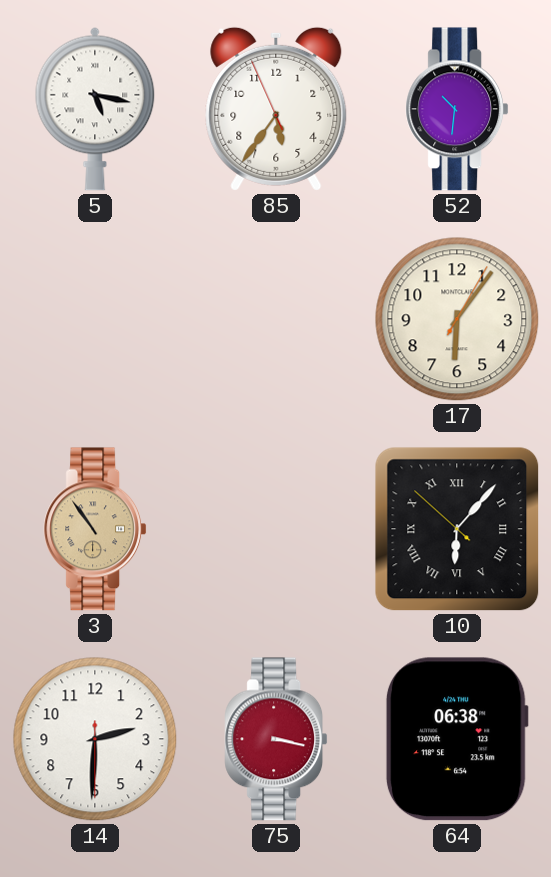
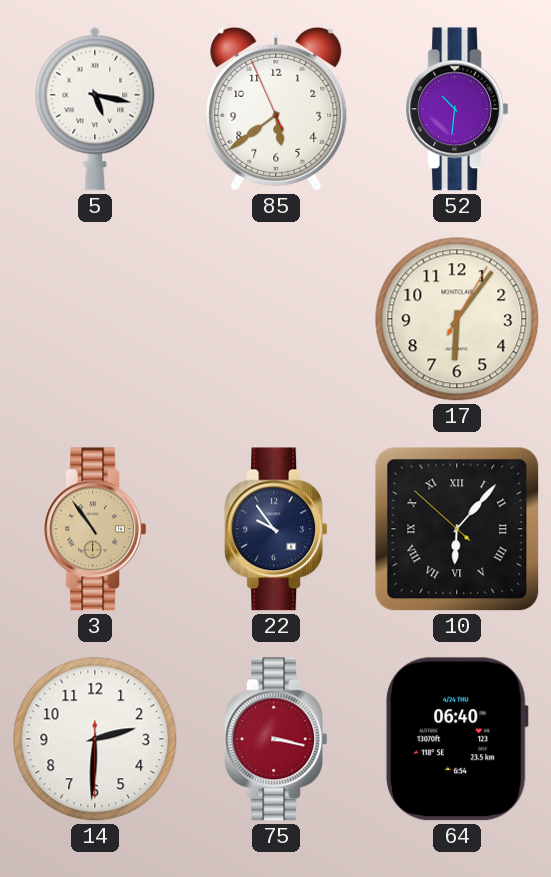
85: 5:35 -> 5:38 (276, 109)
22: none -> 9:54 (276, 529)
64: 06:38 -> 06:40 (457, 739)
